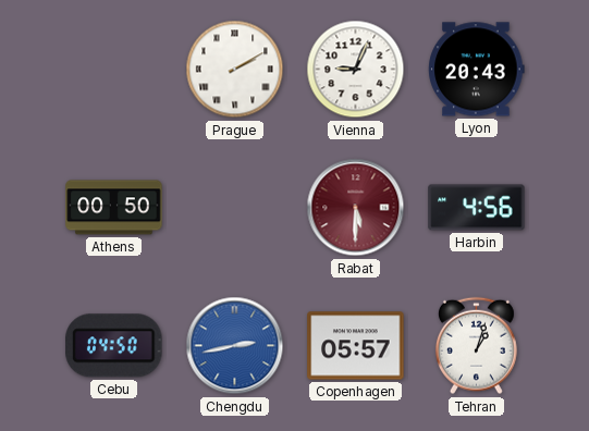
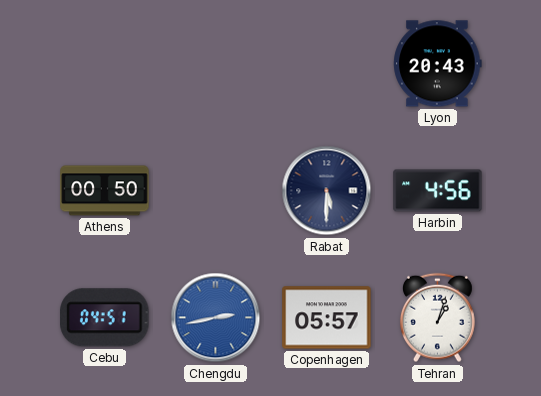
Prague: 2:10 -> none (235, 70)
Vienna: 9:04 -> none (356, 70)
Rabat dial: burgundy -> navy (327, 191)
Cebu: 04:50 -> 04:51 (105, 318)
